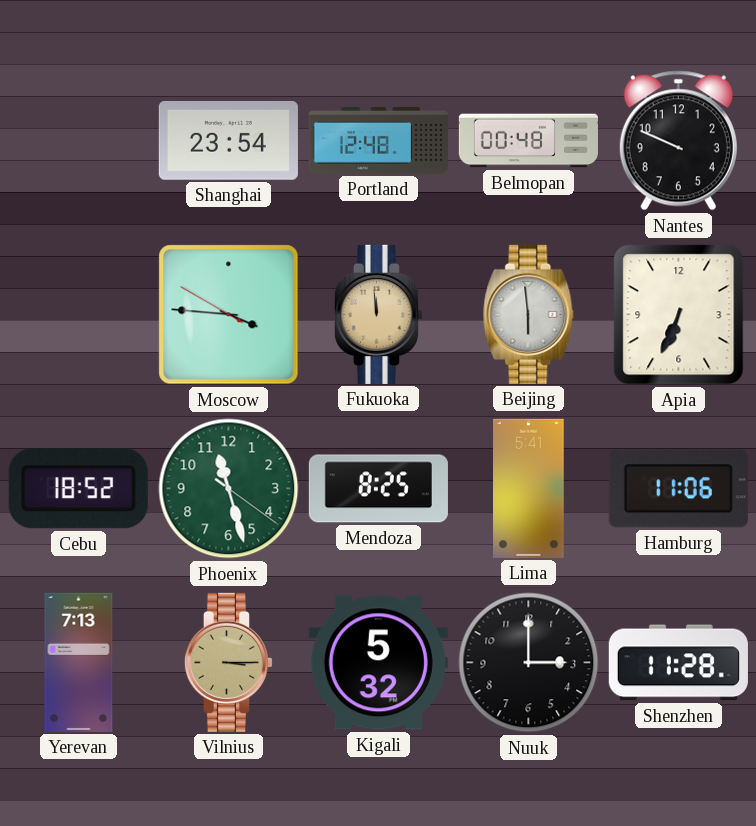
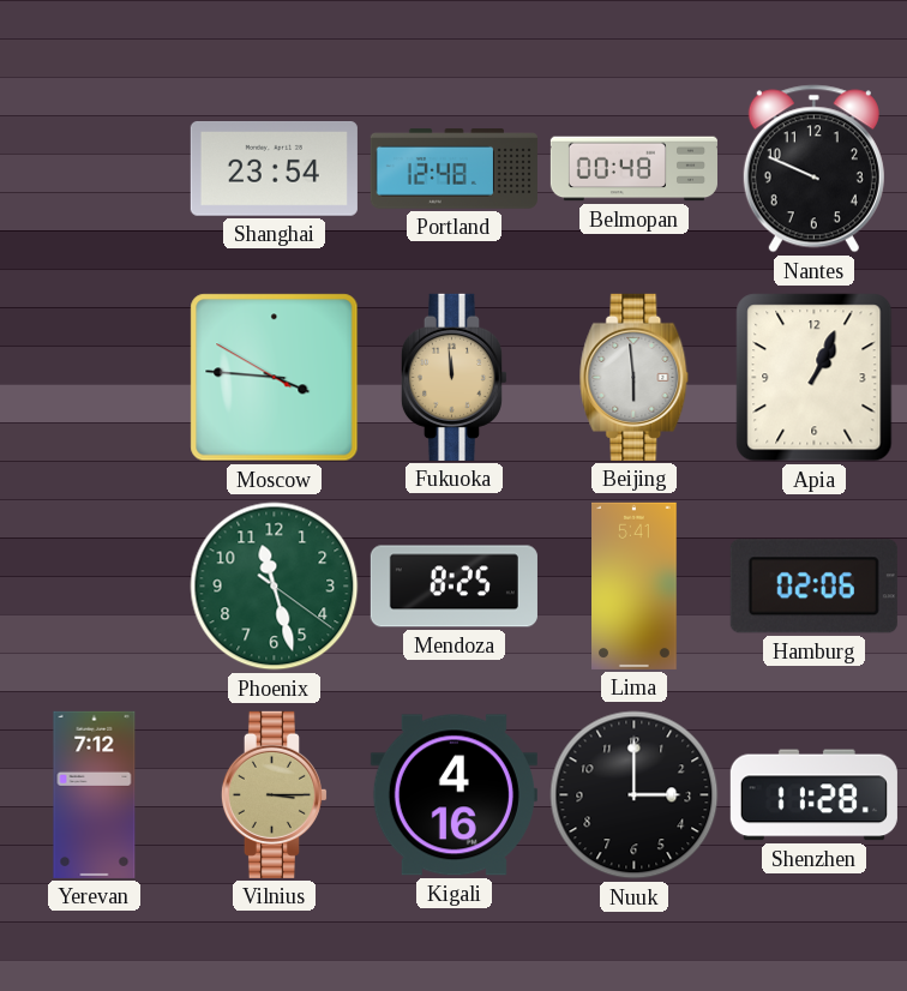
Apia: 6:34 -> 1:04 (815, 378)
Cebu: 18:52 -> none (78, 489)
Hamburg: 11:06 -> 02:06 (813, 587)
Yerevan: 7:13 -> 7:12 (95, 794)
Kigali: 5:32 -> 4:16 (453, 795)
